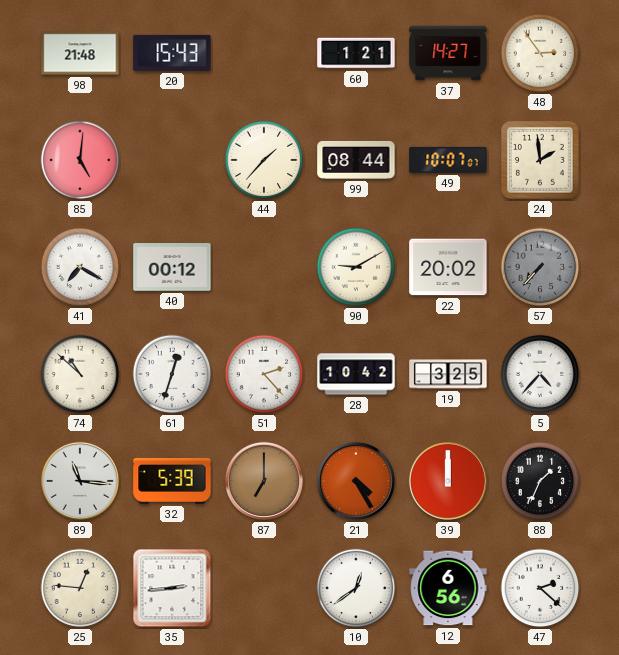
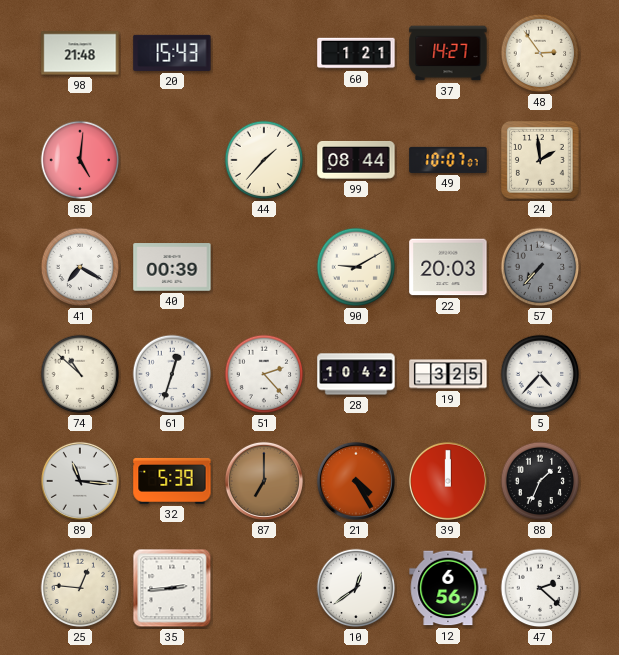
40: 00:12 -> 00:39 (172, 267)
22: 20:02 -> 20:03 (448, 267)
